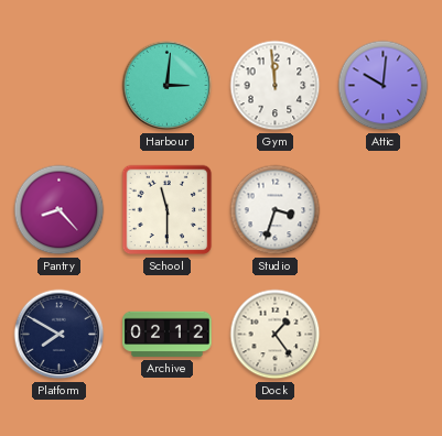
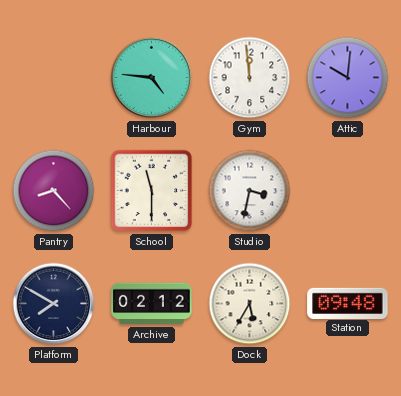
Harbour: 3:01 -> 4:46 (152, 78)
Studio: 3:33 -> 3:32 (250, 191)
Dock: 1:24 -> 5:35 (250, 304)
Station: none -> 09:48 (348, 303)
